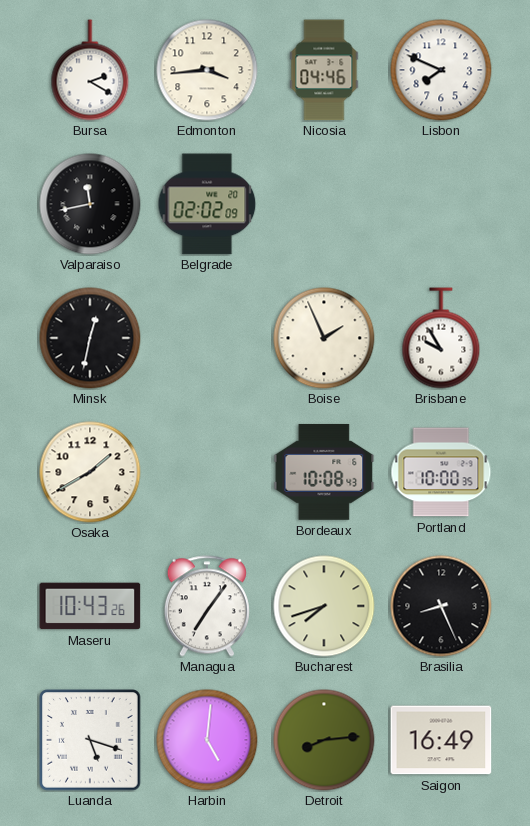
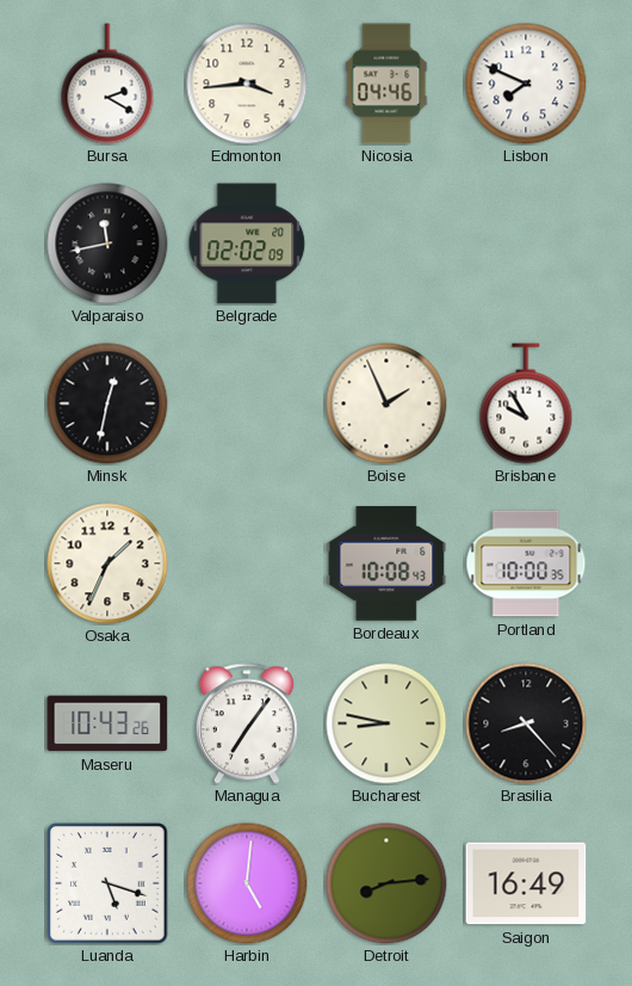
Osaka: 1:40 -> 1:34 (107, 563)
Bucharest: 7:42 -> 8:47 (386, 723)
Brasilia: 8:26 -> 8:23 (526, 723)
